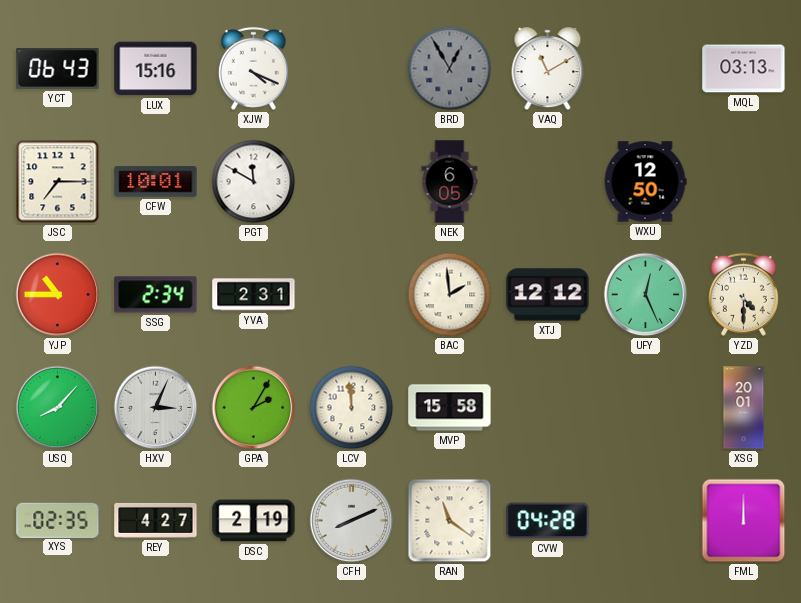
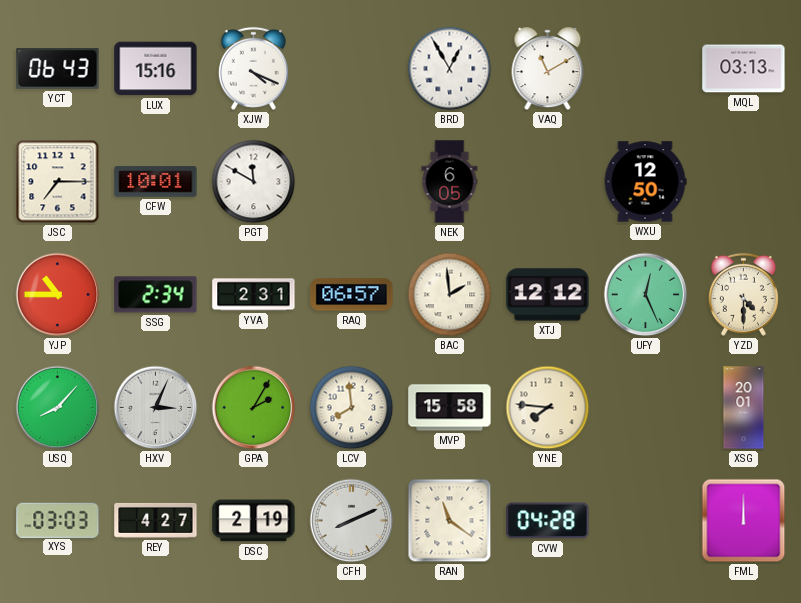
BRD dial: grey -> white (450, 69)
RAQ: none -> 06:57 (352, 295)
LCV: 11:59 -> 7:59 (352, 408)
YNE: none -> 7:46 (548, 408)
XYS: 02:35 -> 03:03 (58, 520)
